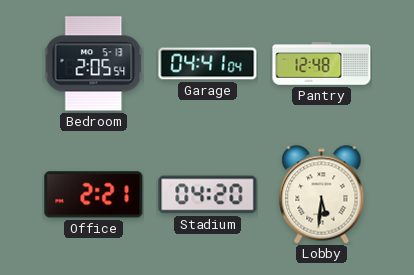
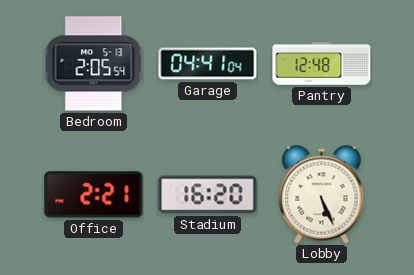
Stadium: 04:20 -> 16:20 (208, 195)
Lobby: 5:31 -> 5:26 (322, 195)
